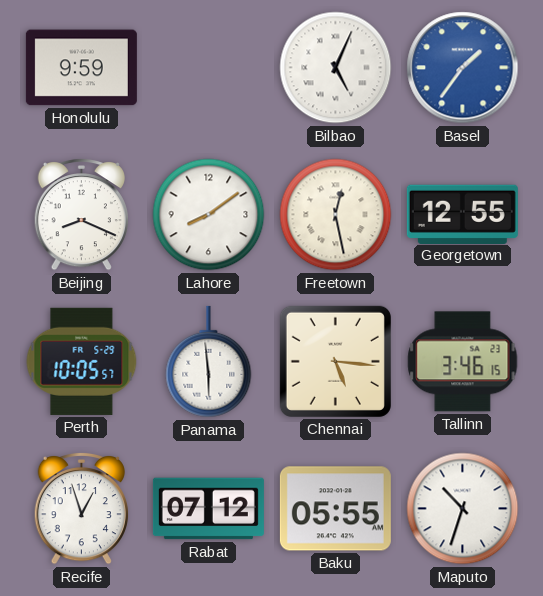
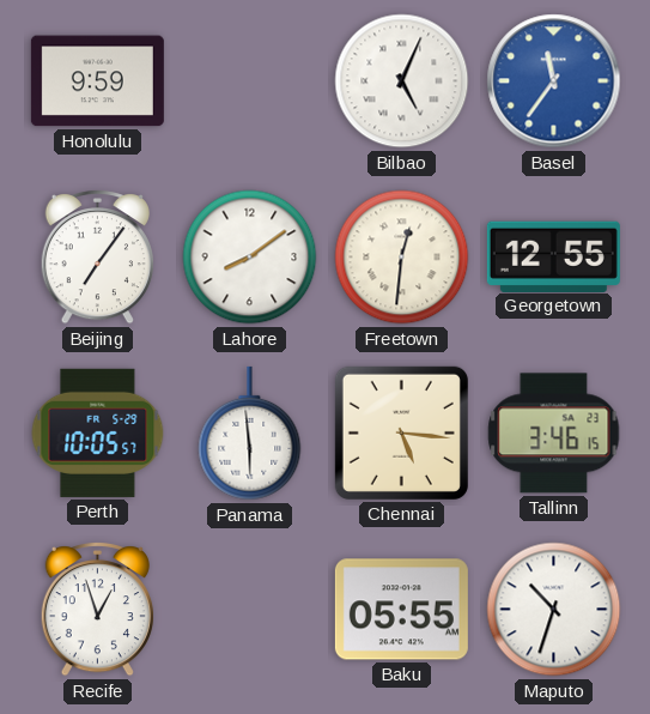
Basel: 1:36 -> 11:36 (554, 81)
Beijing: 8:19 -> 7:06 (97, 256)
Freetown: 12:28 -> 12:31 (402, 258)
Rabat: 07:12 -> none (208, 509)
